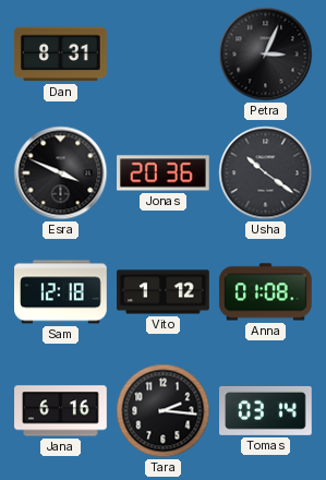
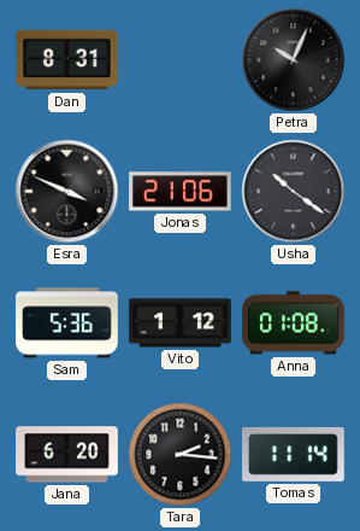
Petra: 3:04 -> 10:04 (294, 60)
Jonas: 20:36 -> 21:06 (181, 192)
Sam: 12:18 -> 5:36 (67, 323)
Jana: 6:16 -> 6:20 (67, 455)
Tomas: 03:14 -> 11:14 (294, 454)
